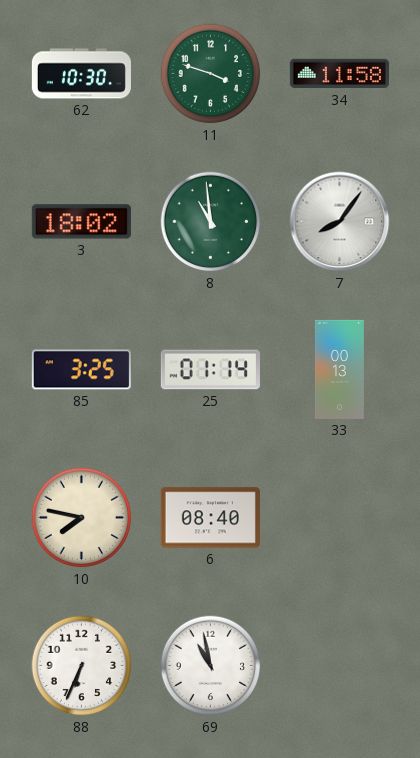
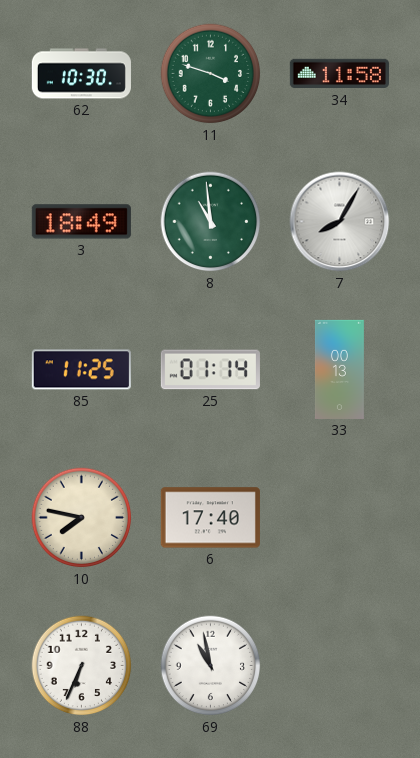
3: 18:02 -> 18:49 (81, 222)
7: 8:06 -> 8:05 (340, 222)
85: 3:25 -> 11:25 (81, 370)
6: 08:40 -> 17:40 (210, 518)
